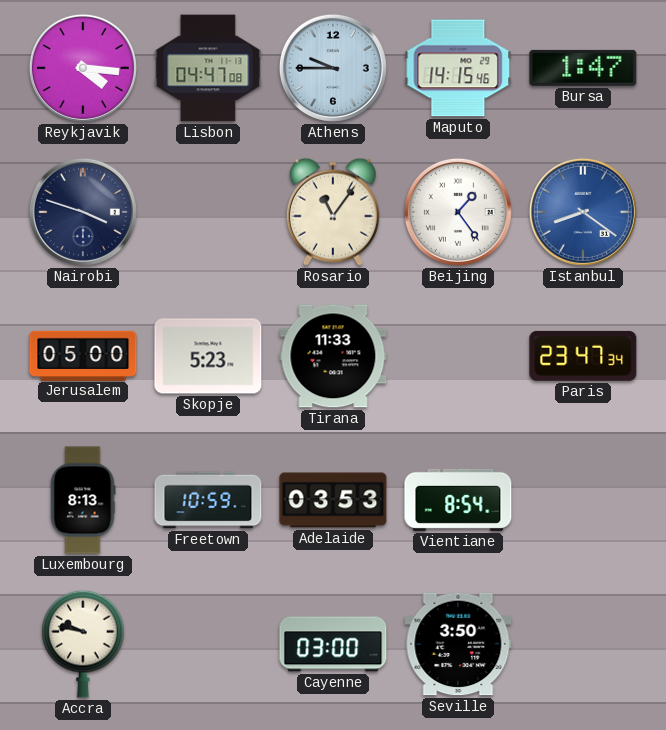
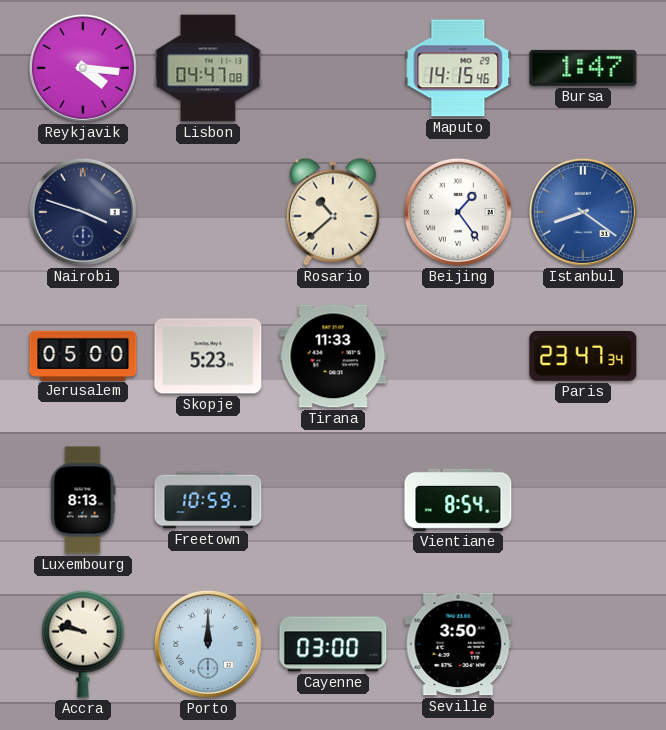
Athens: 9:45 -> none (333, 68)
Rosario: 11:06 -> 10:38 (333, 212)
Adelaide: 03:53 -> none (333, 500)
Porto: none -> 12:00 (208, 644)
